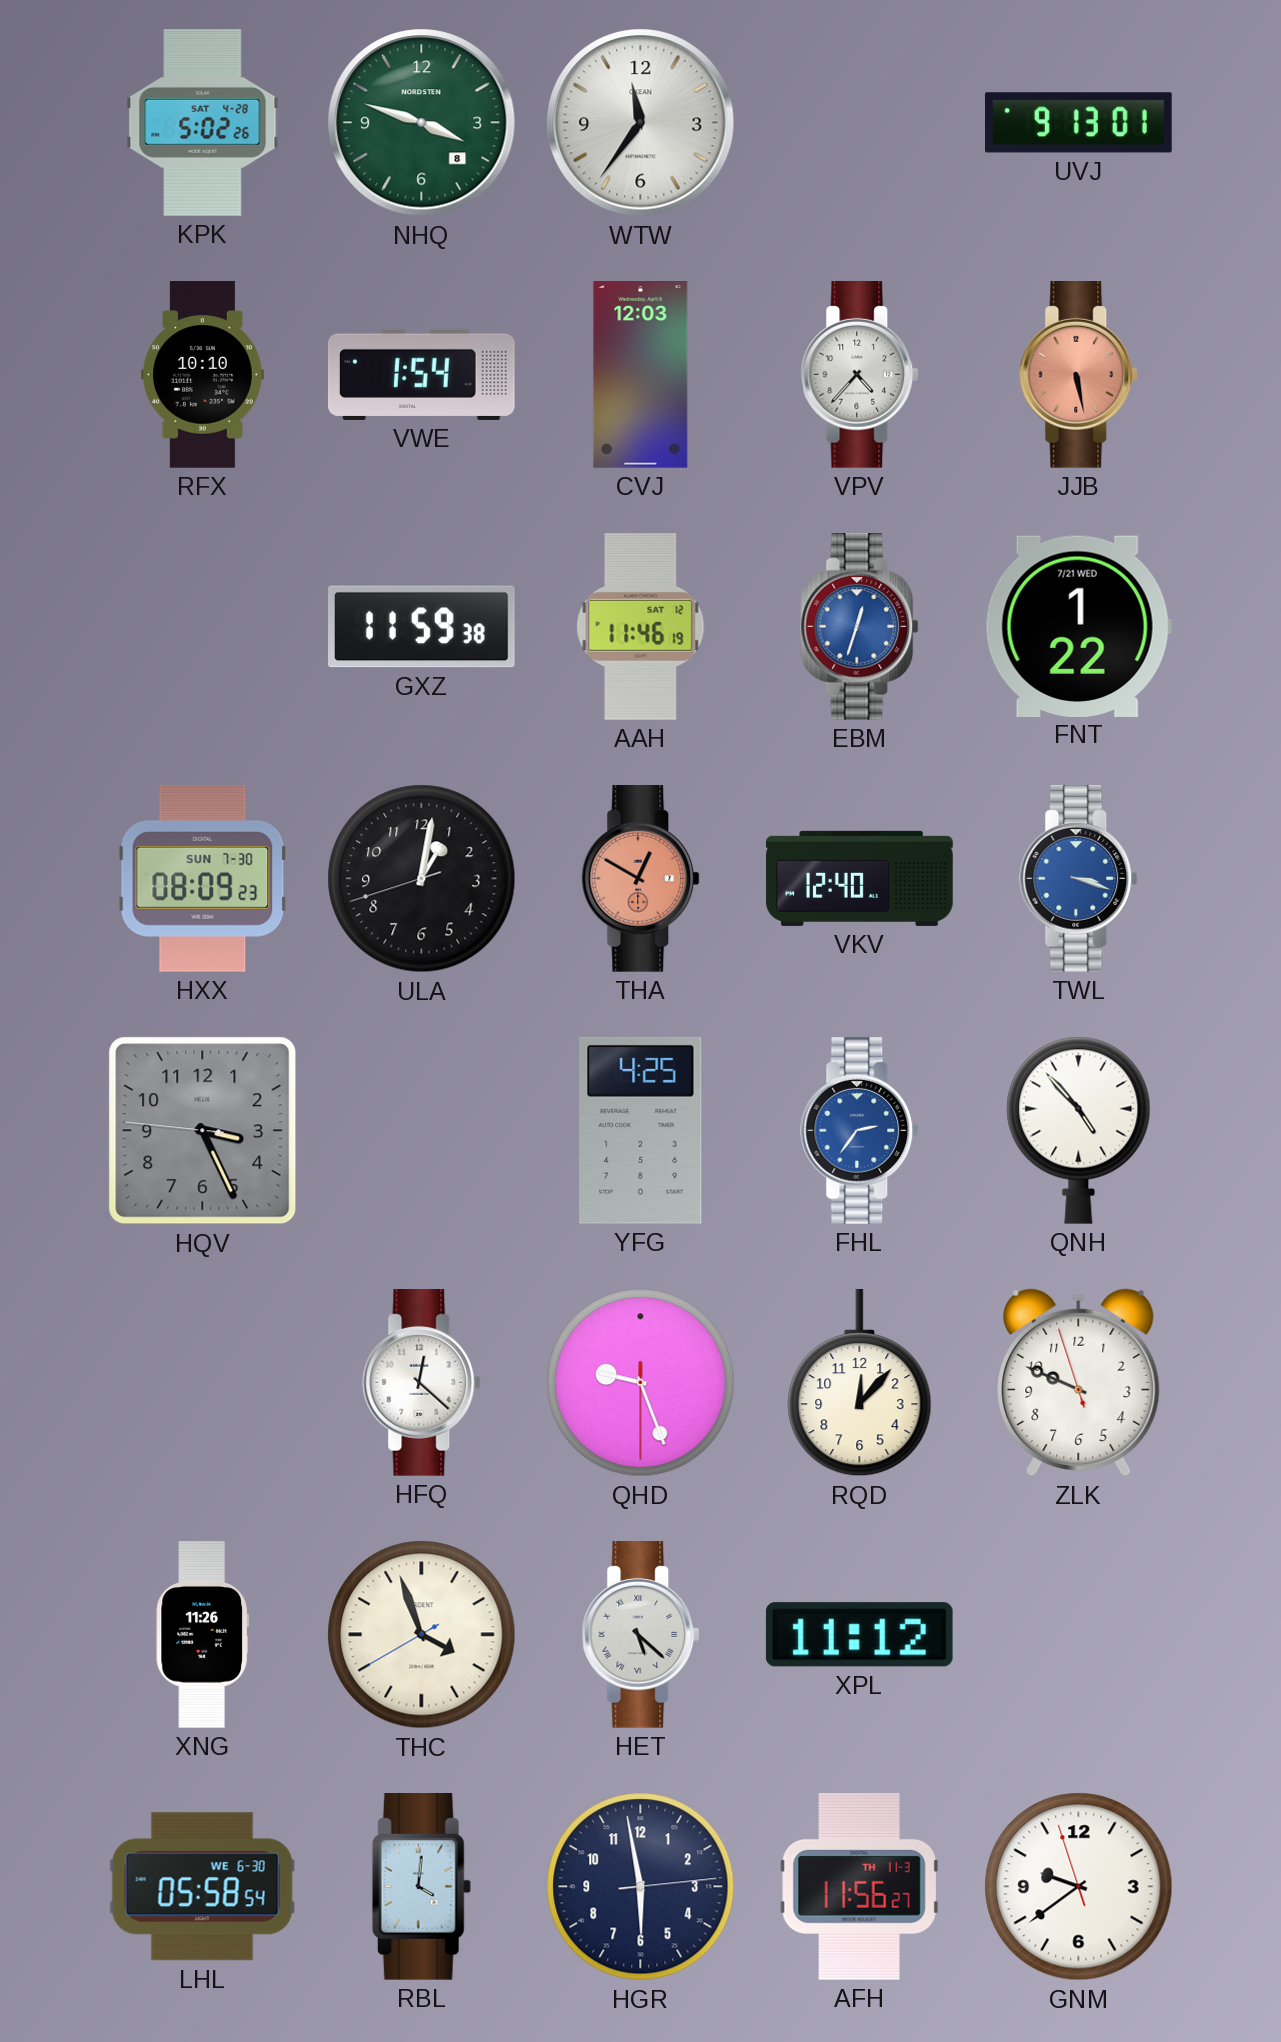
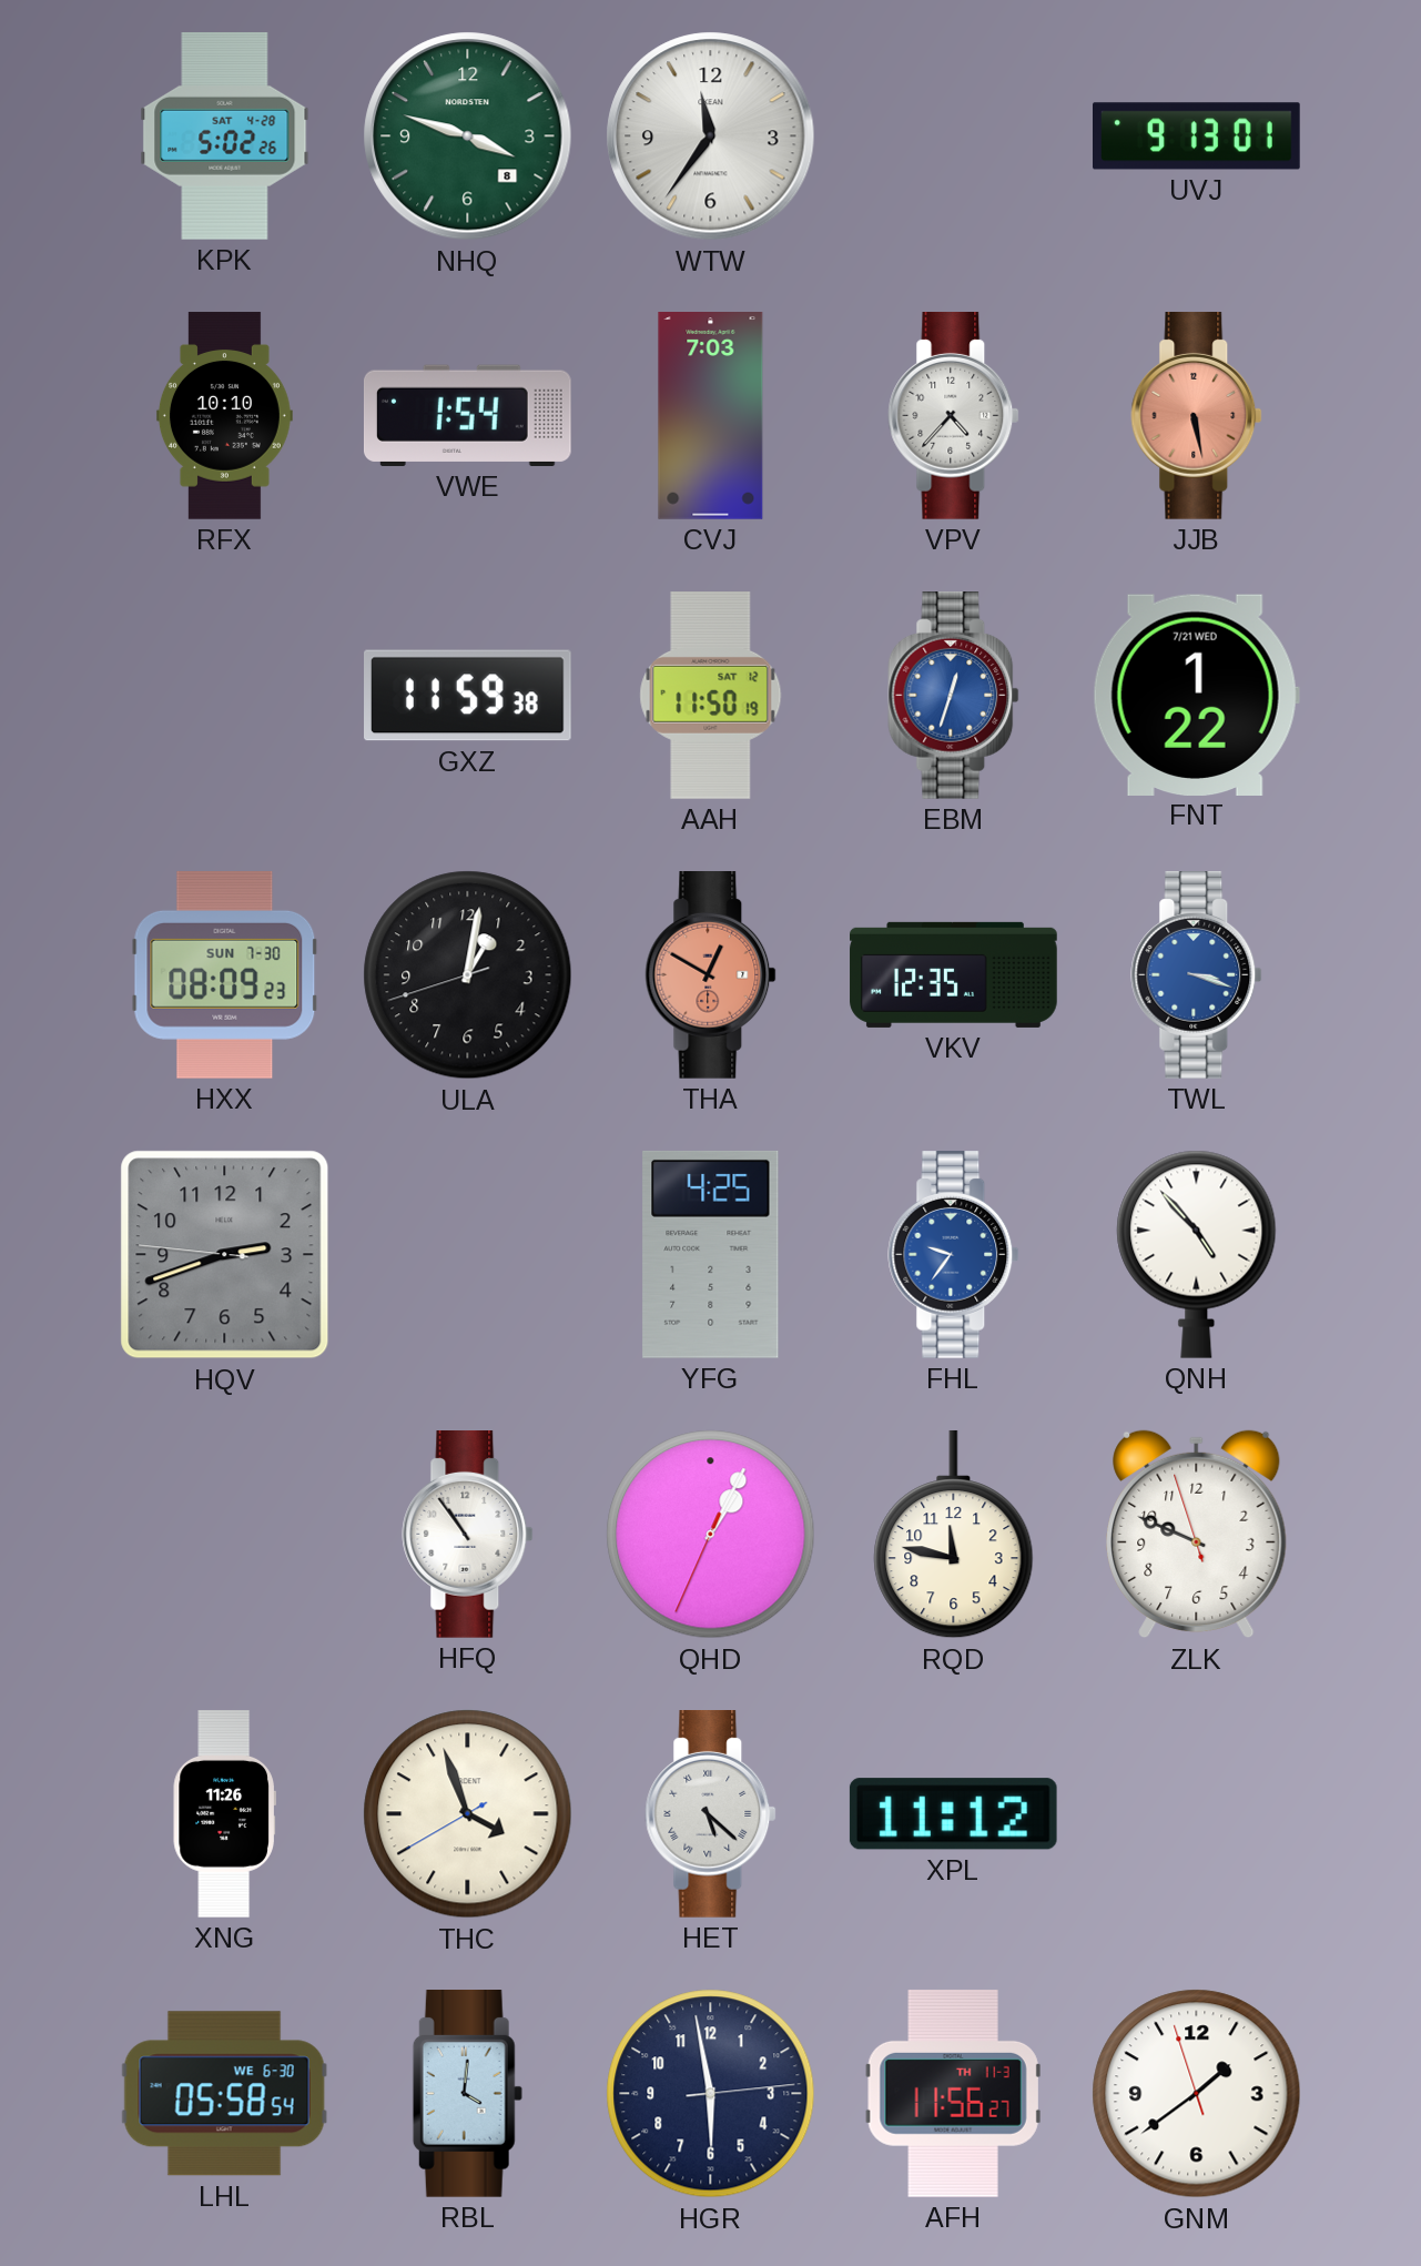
CVJ: 12:03 -> 7:03 (711, 416)
AAH: 11:46 -> 11:50 (711, 696)
VKV: 12:40 -> 12:35 (954, 974)
HQV: 3:25 -> 2:41 (225, 1255)
FHL: 2:36 -> 9:36 (954, 1255)
HFQ: 12:22 -> 10:54 (468, 1535)
QHD: 9:26 -> 1:04 (711, 1535)
RQD: 12:07 -> 11:47 (954, 1535)
GNM: 9:38 -> 1:38 (1197, 2094)
